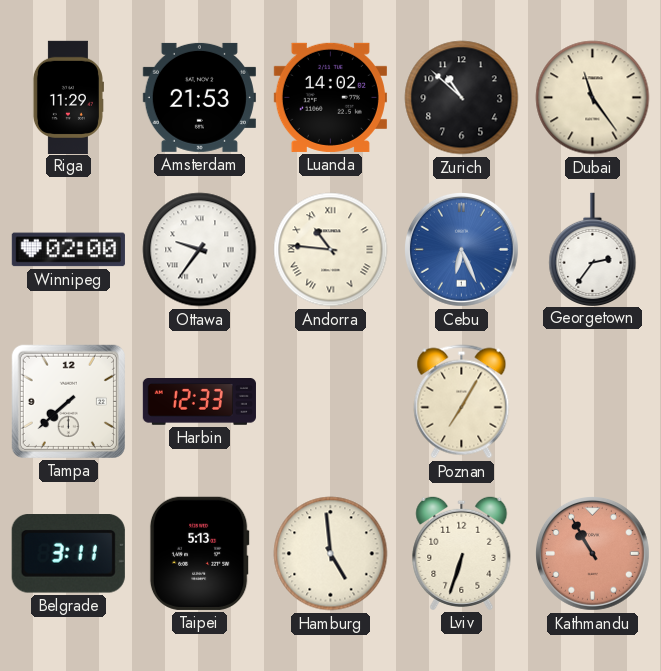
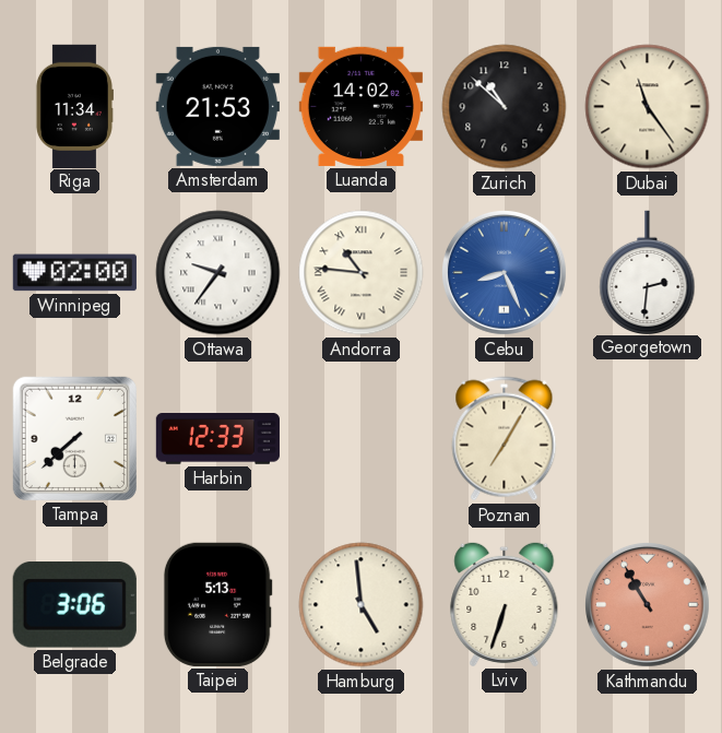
Riga: 11:29 -> 11:34 (74, 106)
Cebu: 6:26 -> 8:26 (505, 273)
Georgetown: 2:36 -> 2:31 (648, 272)
Belgrade: 3:11 -> 3:06 (74, 605)
